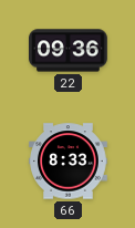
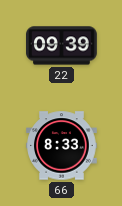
22: 09:36 -> 09:39 (62, 46)
